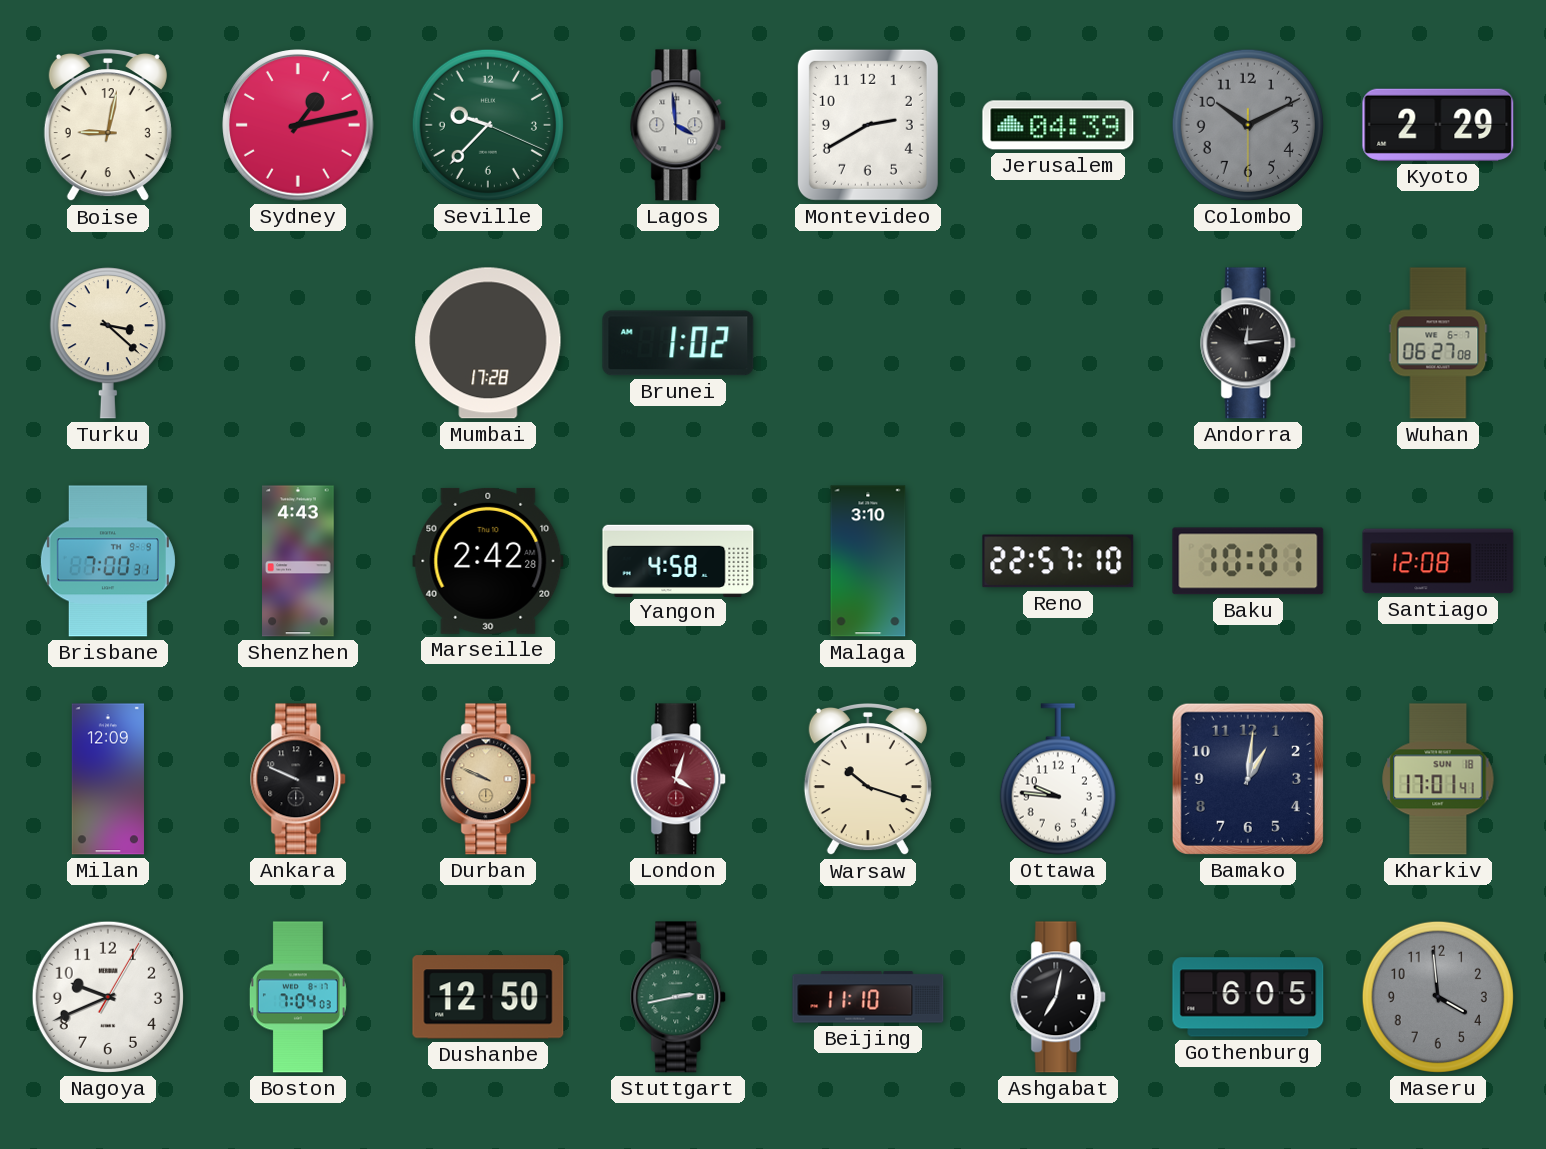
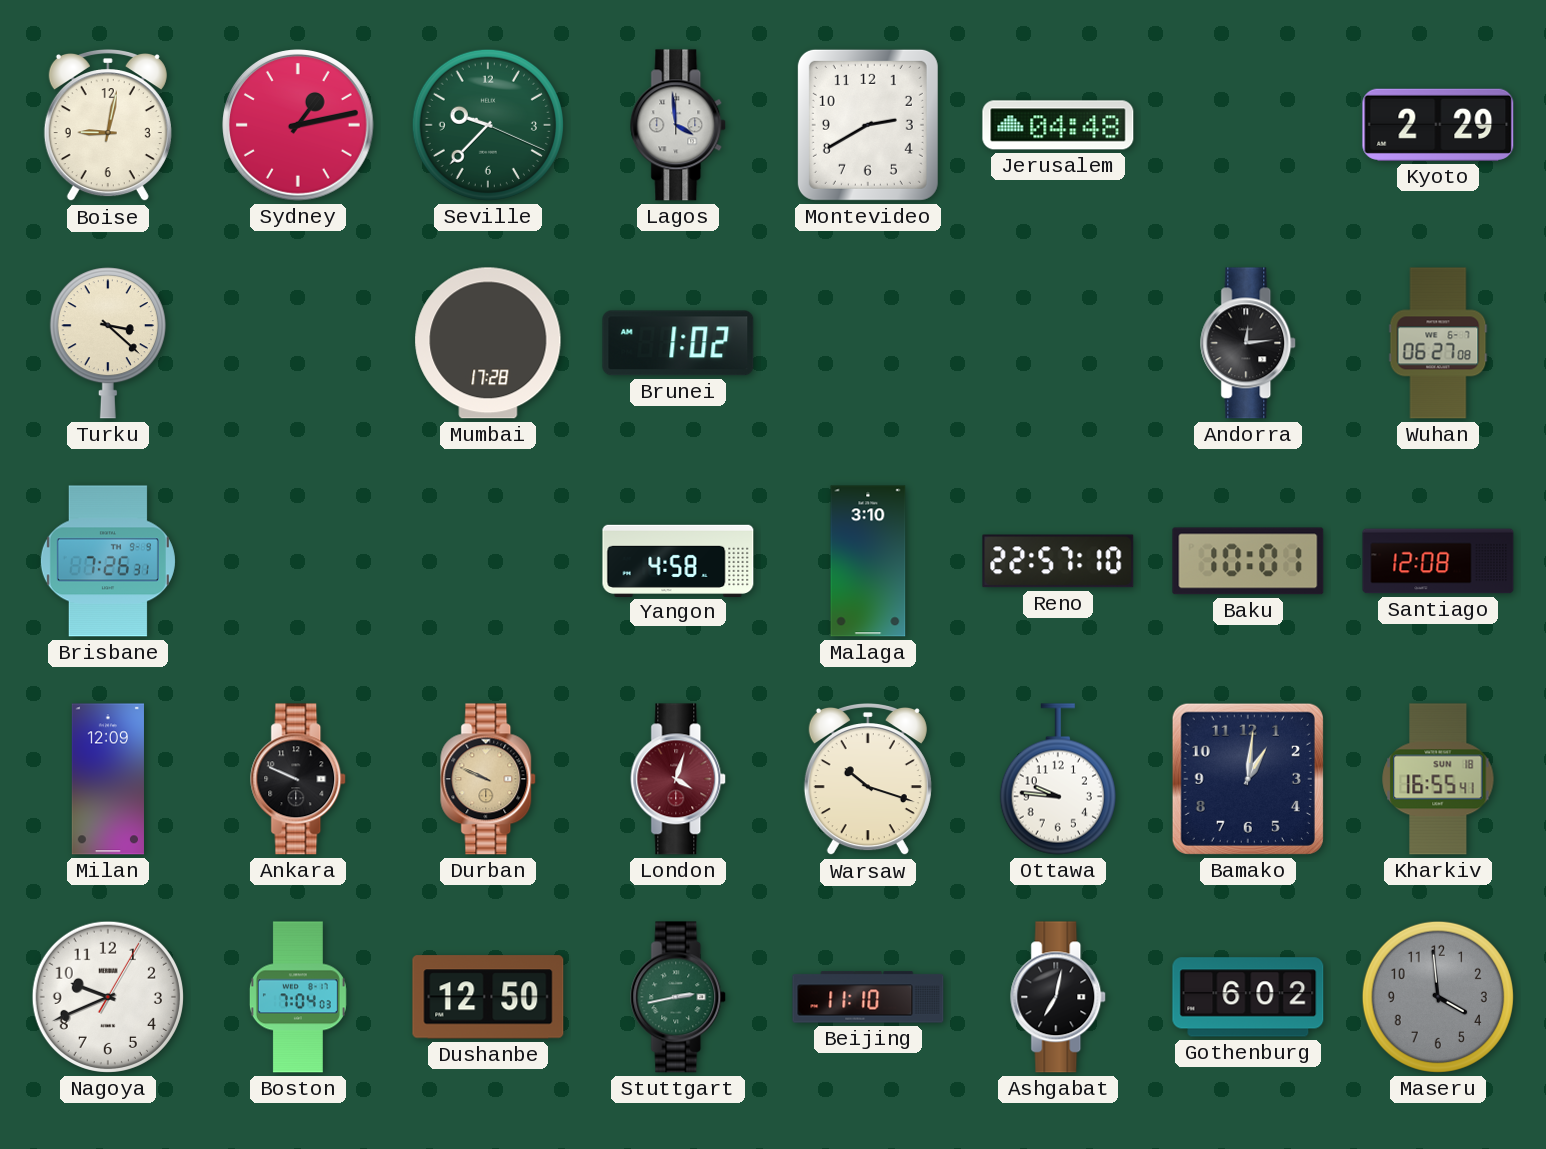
Jerusalem: 04:39 -> 04:48 (1058, 125)
Colombo: 10:10 -> none (1248, 125)
Brisbane: 7:00 -> 7:26 (108, 561)
Shenzhen: 4:43 -> none (299, 561)
Marseille: 2:42 -> none (488, 561)
Kharkiv: 17:01 -> 16:55 (1438, 779)
Gothenburg: 6:05 -> 6:02 (1248, 997)
